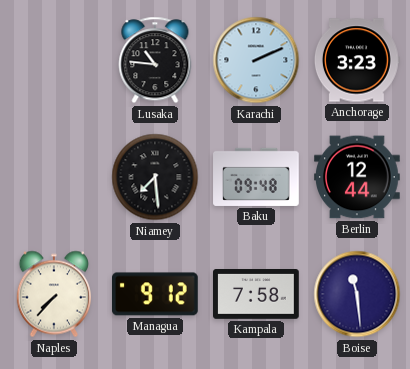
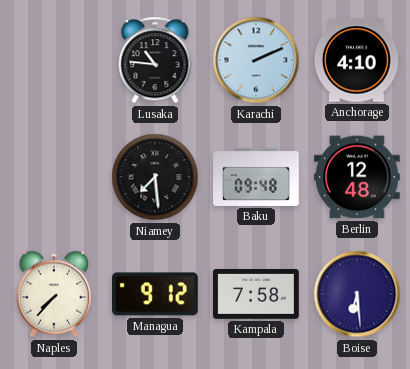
Anchorage: 3:23 -> 4:10 (357, 60)
Berlin: 12:44 -> 12:48 (358, 177)
Boise: 11:29 -> 6:29 (357, 294)
